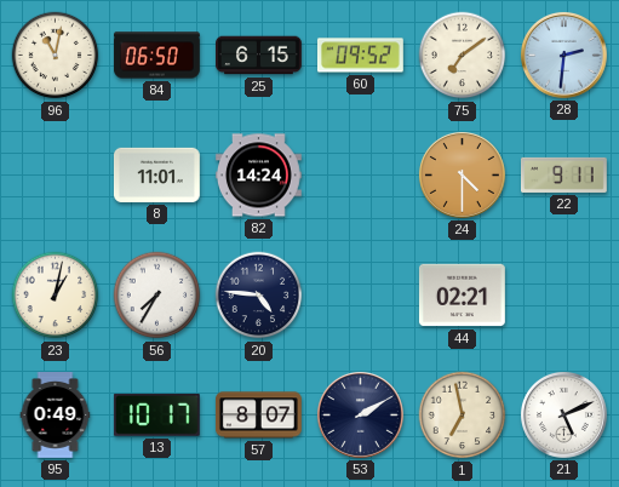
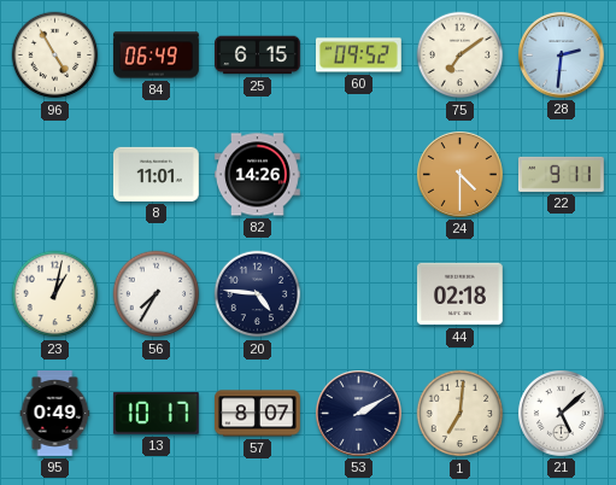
96: 11:02 -> 4:55 (55, 55)
84: 06:50 -> 06:49 (157, 55)
82: 14:24 -> 14:26 (257, 175)
44: 02:21 -> 02:18 (459, 294)
1: 6:58 -> 7:01 (460, 414)
21: 5:11 -> 5:08 (562, 414)
